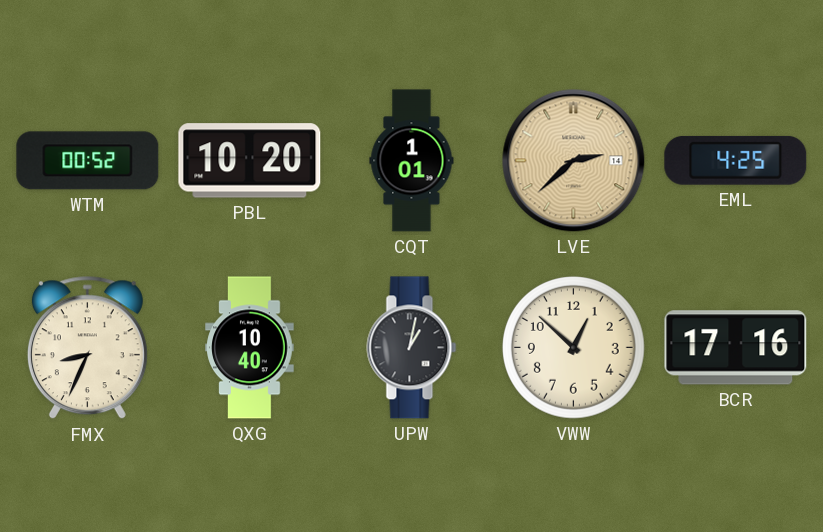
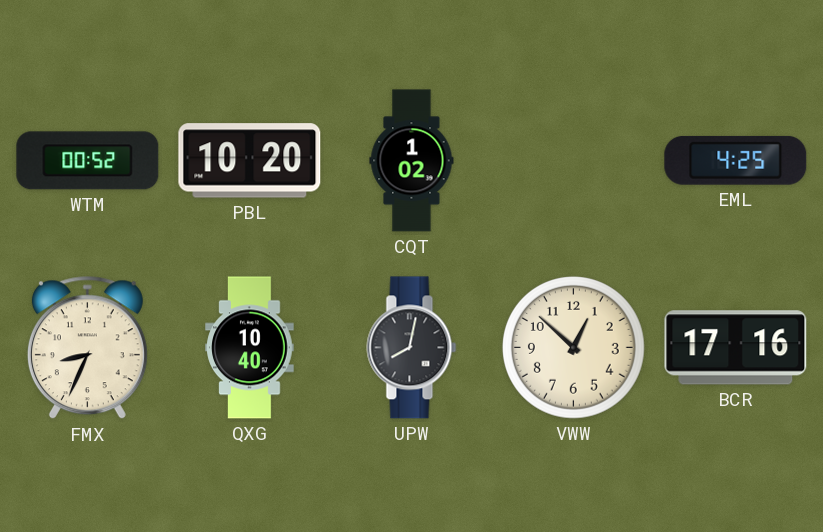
CQT: 1:01 -> 1:02 (412, 161)
LVE: 2:38 -> none (574, 161)
UPW: 1:02 -> 8:02 (412, 348)
